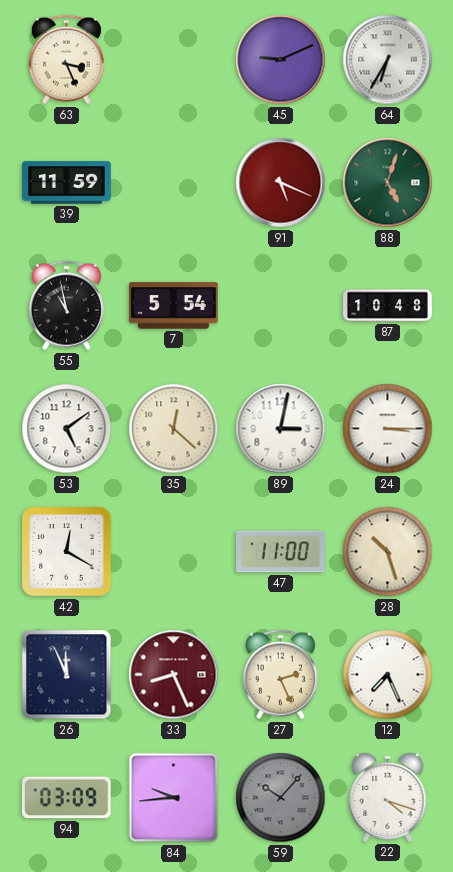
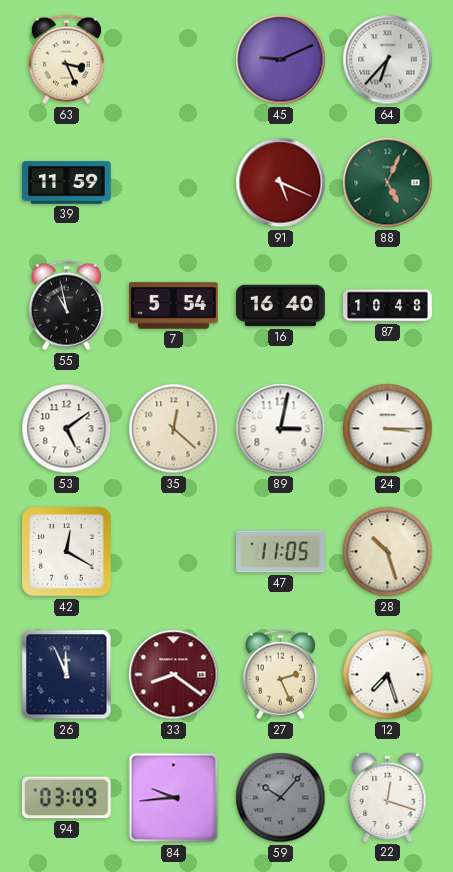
64: 6:35 -> 6:37 (388, 60)
88: 5:03 -> 5:04 (388, 183)
16: none -> 16:40 (281, 306)
47: 11:00 -> 11:05 (281, 552)
33: 8:26 -> 8:21 (174, 675)
12: 7:26 -> 7:27 (388, 675)
22: 4:18 -> 12:18 (388, 797)
